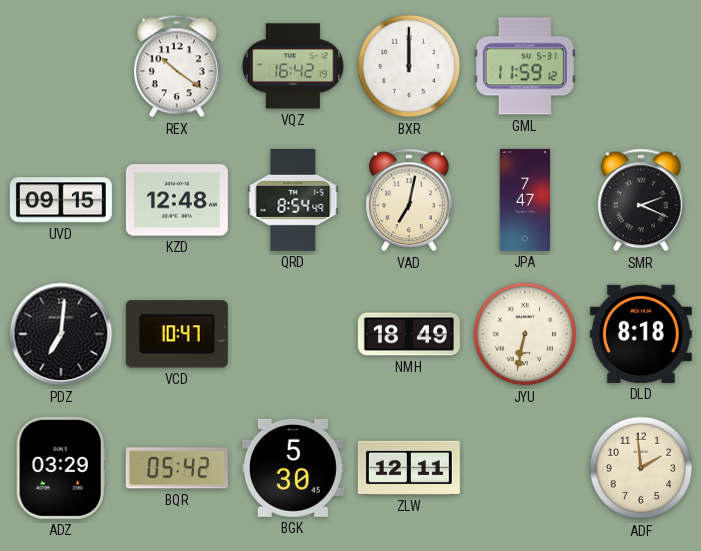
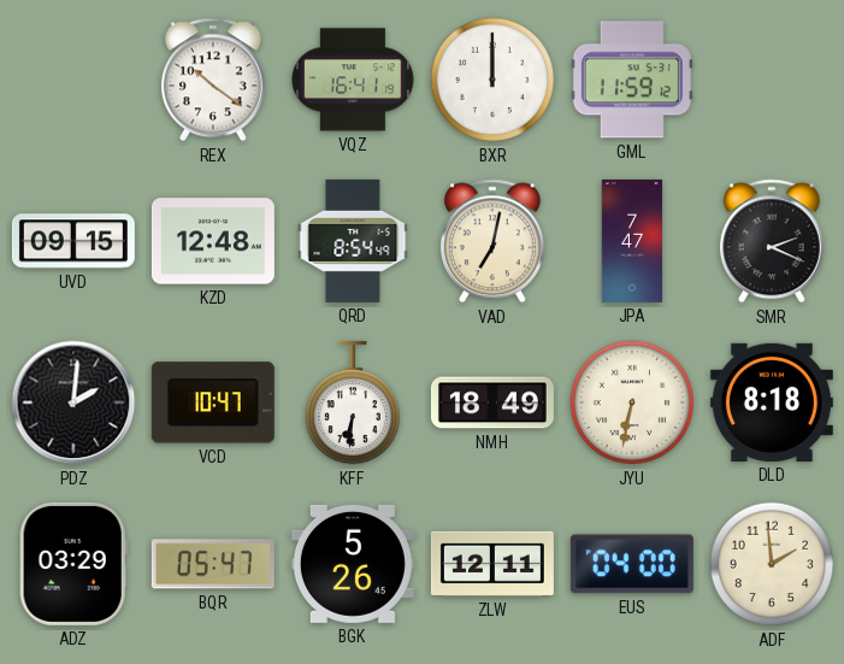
VQZ: 16:42 -> 16:41 (353, 80)
PDZ: 7:01 -> 2:01 (73, 402)
KFF: none -> 6:31 (352, 402)
BQR: 05:42 -> 05:47 (213, 564)
BGK: 5:30 -> 5:26 (353, 564)
EUS: none -> 04:00 (632, 564)
